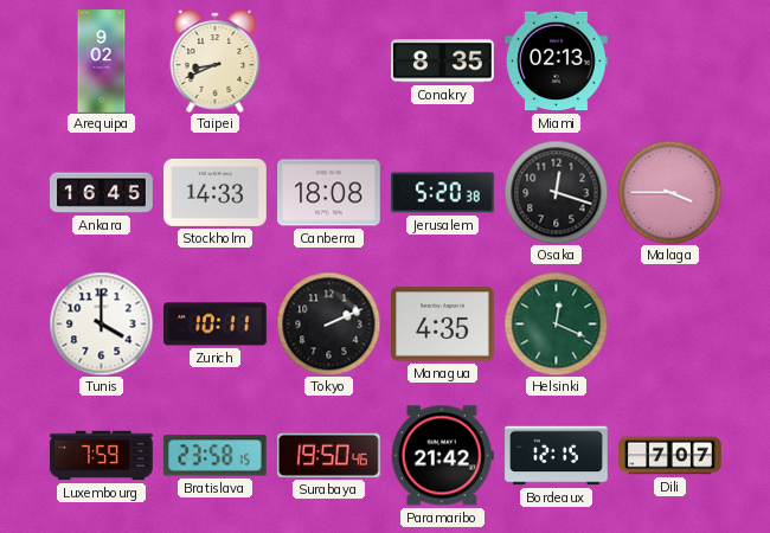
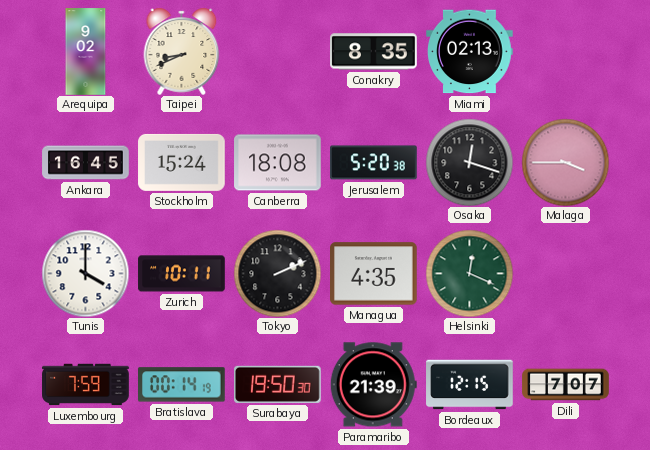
Stockholm: 14:33 -> 15:24 (182, 162)
Bratislava: 23:58 -> 00:14 (182, 385)
Surabaya: 19:50:46 -> 19:50:30 (278, 384)
Paramaribo: 21:42 -> 21:39 (373, 385)
